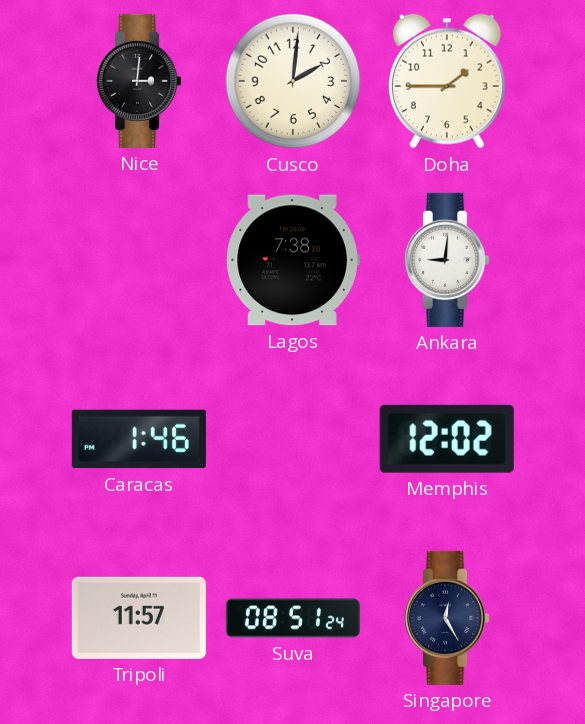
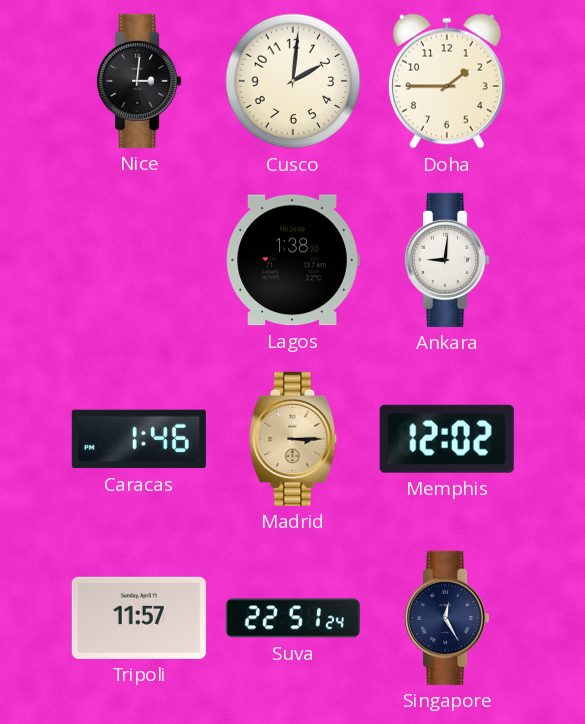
Lagos: 7:38 -> 1:38 (293, 260)
Madrid: none -> 3:15 (293, 439)
Suva: 08:51 -> 22:51 (293, 618)
